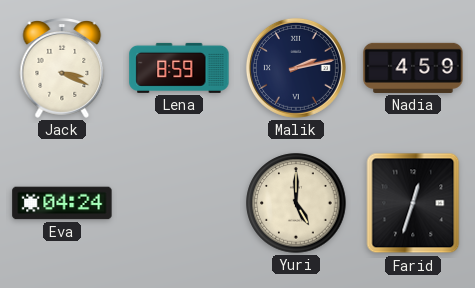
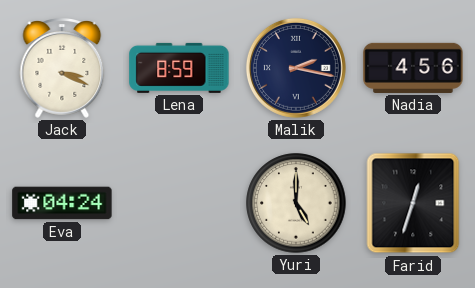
Malik: 2:13 -> 2:17 (296, 68)
Nadia: 4:59 -> 4:56 (413, 68)
